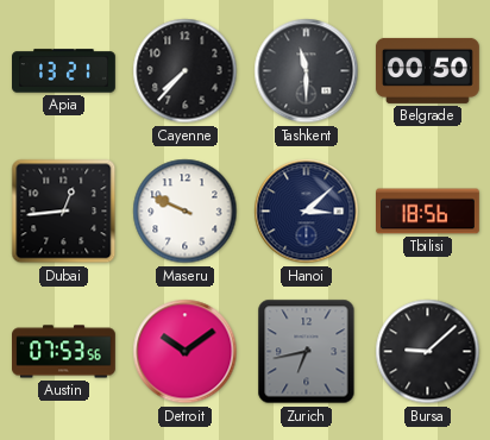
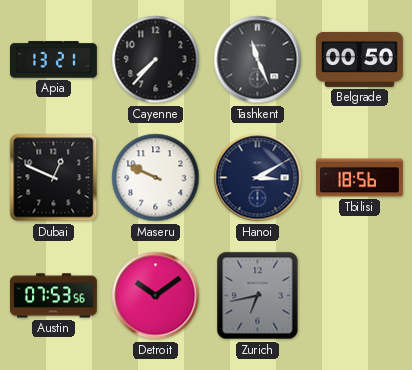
Tashkent: 11:30 -> 11:26 (258, 60)
Dubai: 12:44 -> 12:49 (54, 178)
Hanoi: 3:08 -> 3:10 (258, 178)
Bursa: 9:08 -> none (428, 352)
